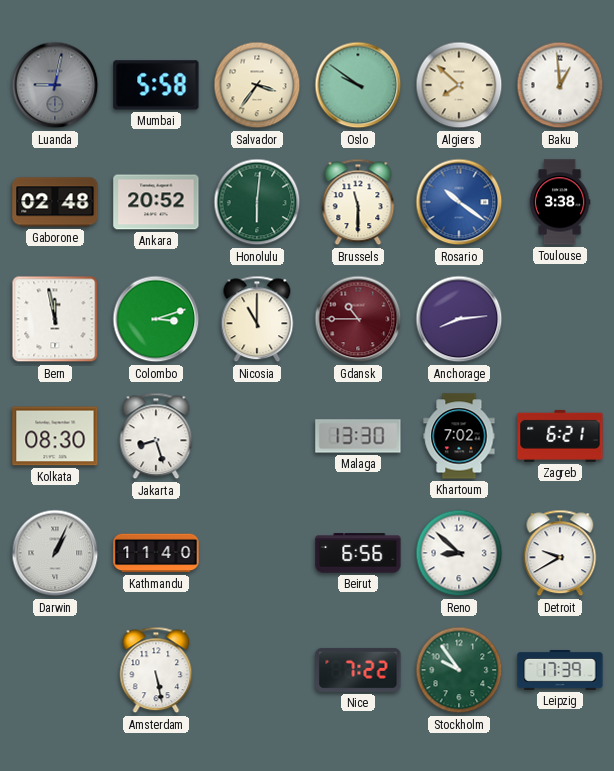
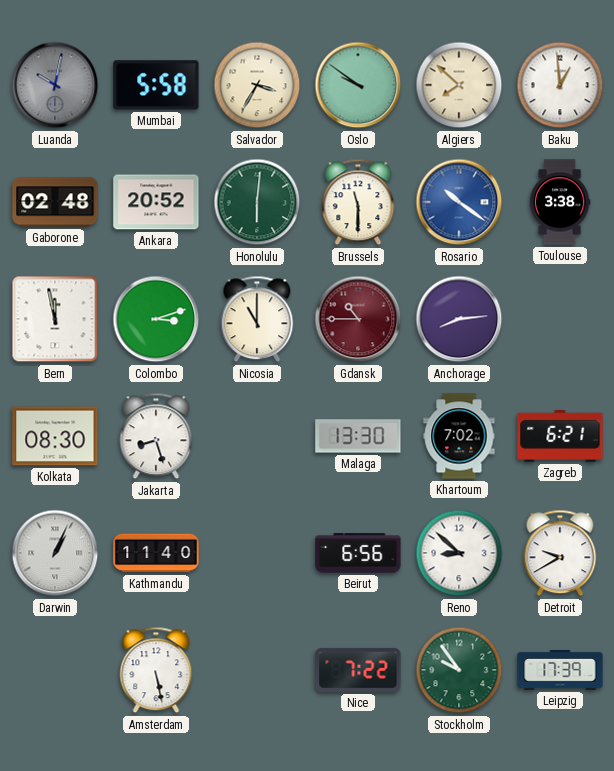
Luanda: 9:02 -> 10:02 (55, 85)
Salvador: 3:36 -> 3:35 (257, 85)
